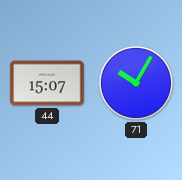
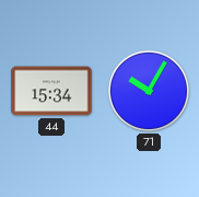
44: 15:07 -> 15:34 (51, 91)
